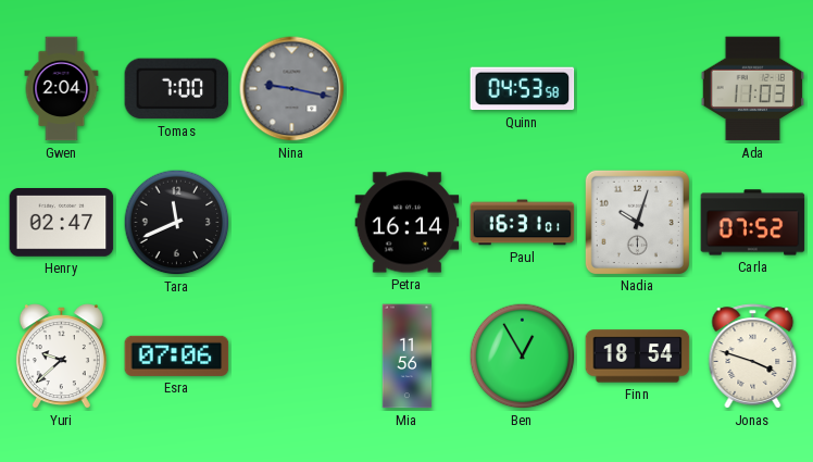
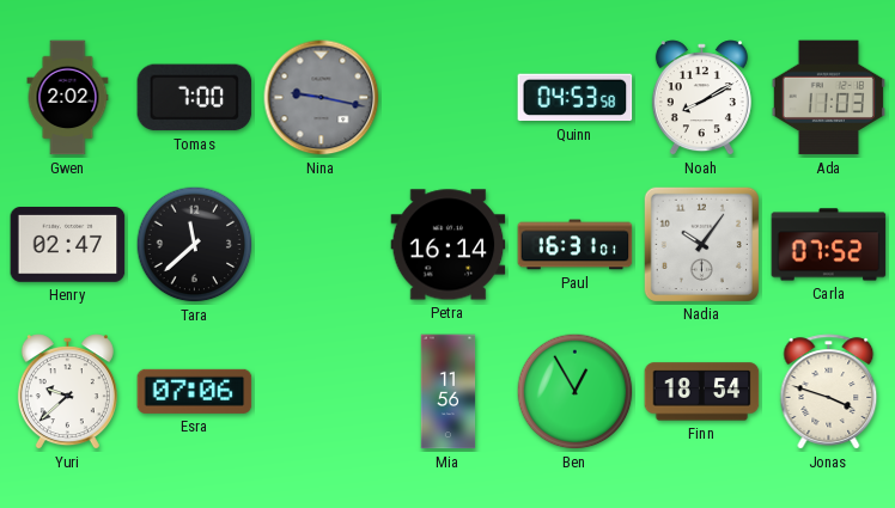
Gwen: 2:04 -> 2:02 (68, 98)
Noah: none -> 8:10 (701, 98)
Tara: 11:41 -> 11:38 (195, 245)
Nadia: 10:03 -> 10:06 (701, 244)
